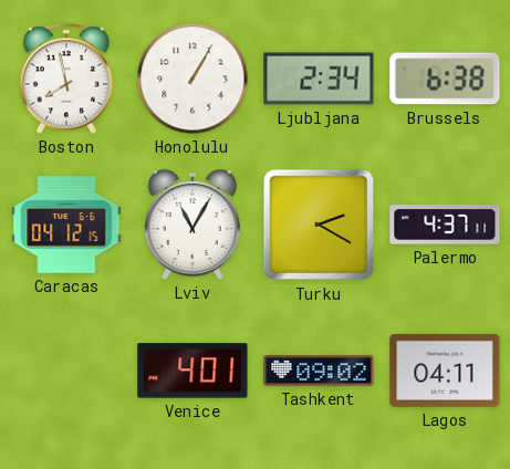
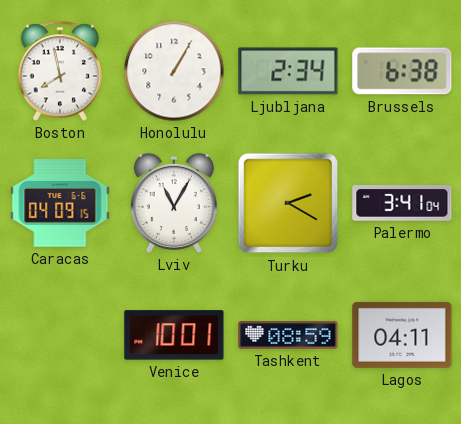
Caracas: 04:12 -> 04:09 (60, 203)
Palermo: 4:37 -> 3:41 (402, 203)
Venice: 4:01 -> 10:01 (174, 335)
Tashkent: 09:02 -> 08:59 (288, 335)
